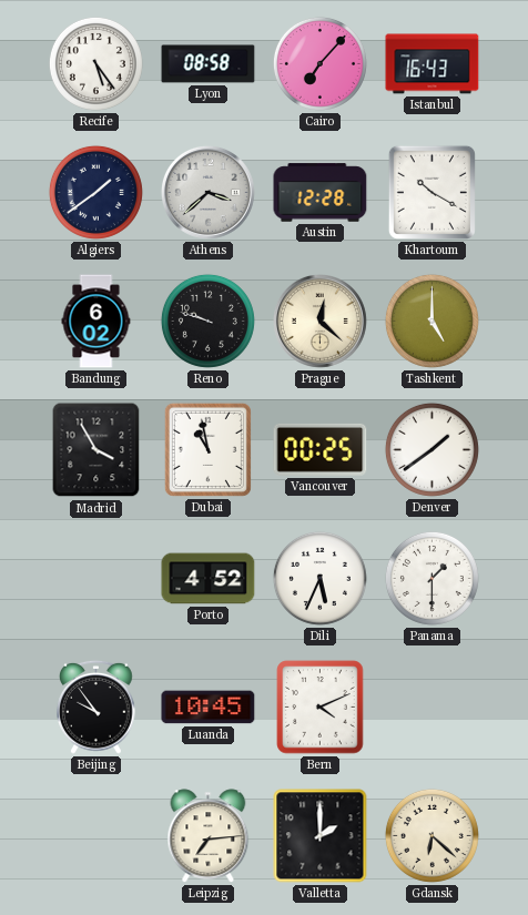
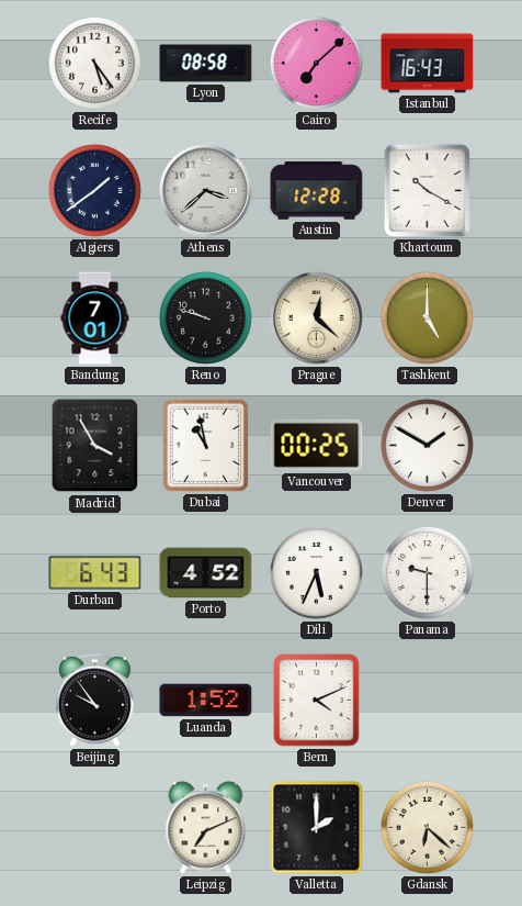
Cairo: 7:07 -> 7:08 (316, 63)
Bandung: 6:02 -> 7:01 (95, 318)
Denver: 1:39 -> 1:50 (427, 445)
Durban: none -> 6:43 (95, 573)
Panama: 1:30 -> 9:30 (427, 572)
Luanda: 10:45 -> 1:52 (206, 701)
Leipzig: 7:14 -> 7:11 (206, 828)
